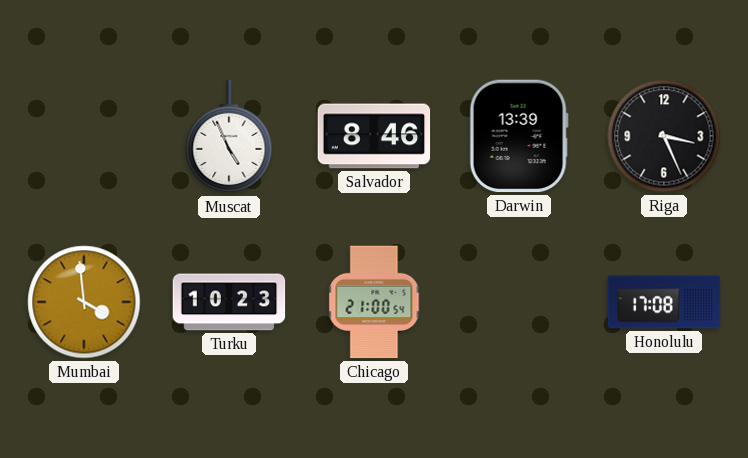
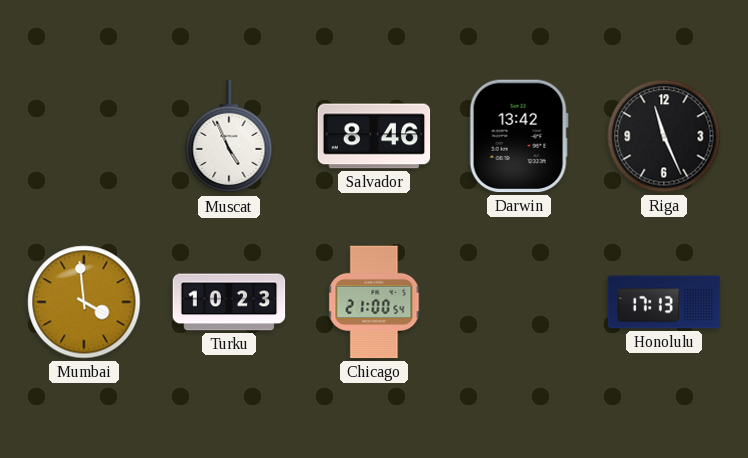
Darwin: 13:39 -> 13:42 (519, 136)
Riga: 3:26 -> 11:26 (664, 136)
Honolulu: 17:08 -> 17:13 (664, 302)
